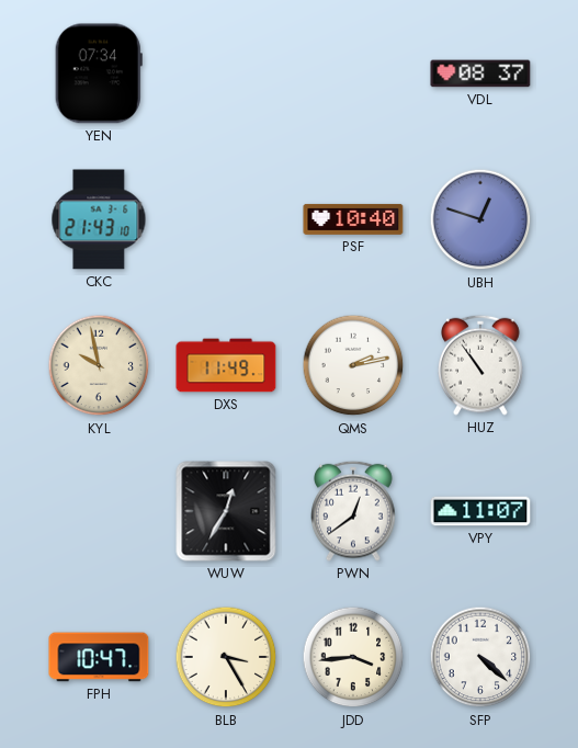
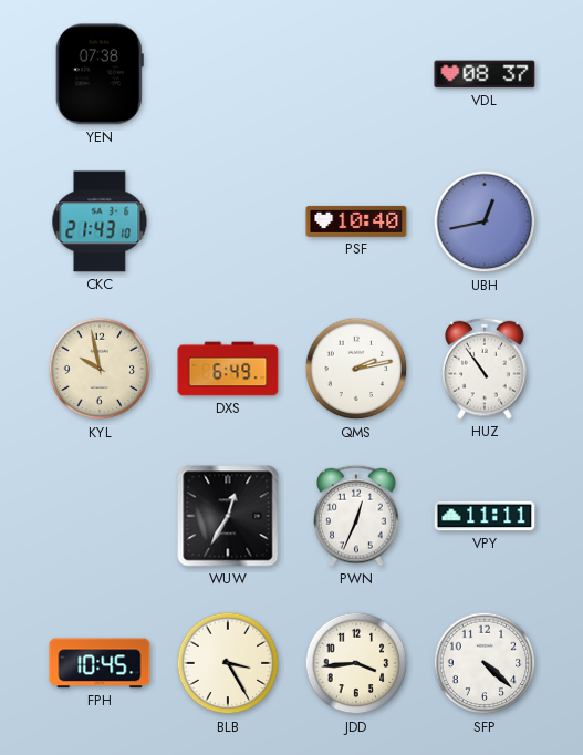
YEN: 07:34 -> 07:38 (100, 74)
UBH: 12:48 -> 12:43 (485, 221)
DXS: 11:49 -> 6:49 (228, 369)
PWN: 12:39 -> 12:34 (356, 516)
VPY: 11:07 -> 11:11 (485, 516)
FPH: 10:47 -> 10:45 (100, 663)
